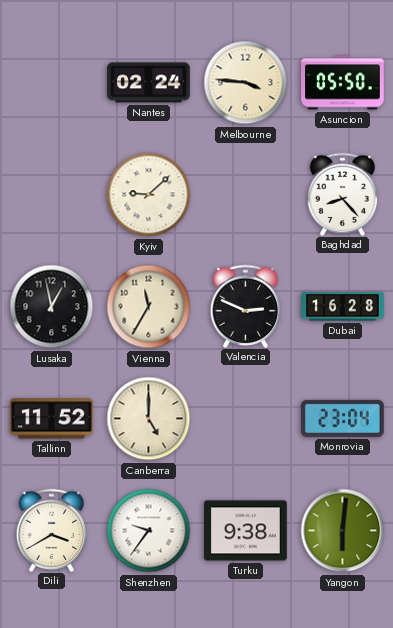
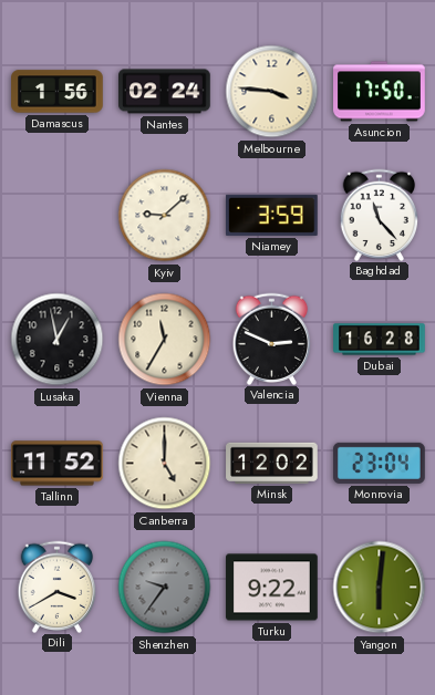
Damascus: none -> 1:56 (58, 92)
Asuncion: 05:50 -> 17:50 (380, 92)
Niamey: none -> 3:59 (272, 215)
Baghdad: 8:23 -> 11:23 (380, 215)
Minsk: none -> 12:02 (272, 463)
Shenzhen dial: white -> grey (165, 588)
Turku: 9:38 -> 9:22 (272, 588)
